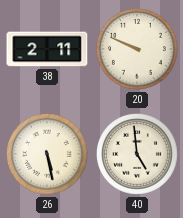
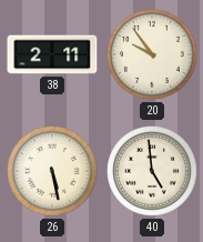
20: 9:49 -> 9:54 (153, 56)
